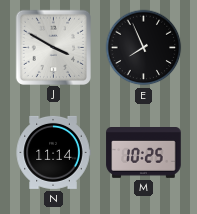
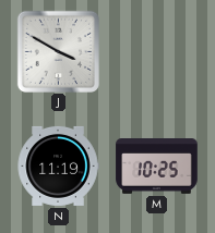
E: 7:56 -> none (144, 48)
N: 11:14 -> 11:19 (58, 165)
